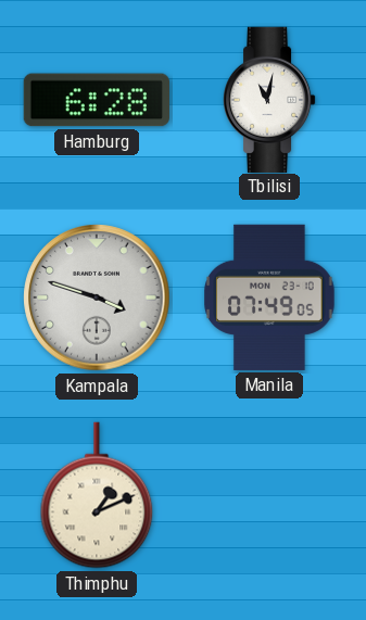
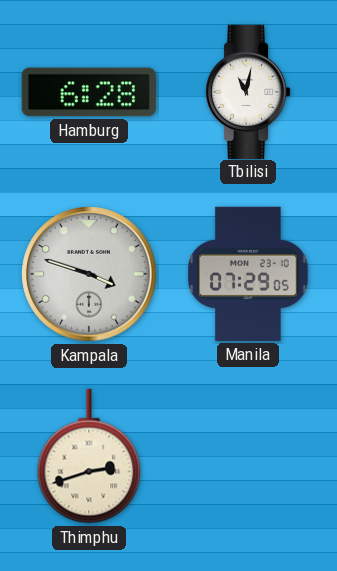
Manila: 07:49 -> 07:29 (248, 274)
Thimphu: 1:11 -> 2:42 (89, 456)
